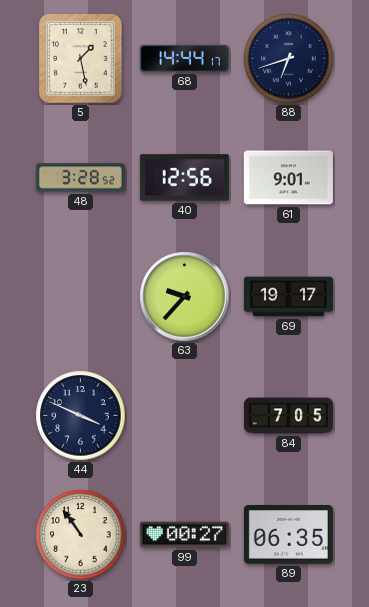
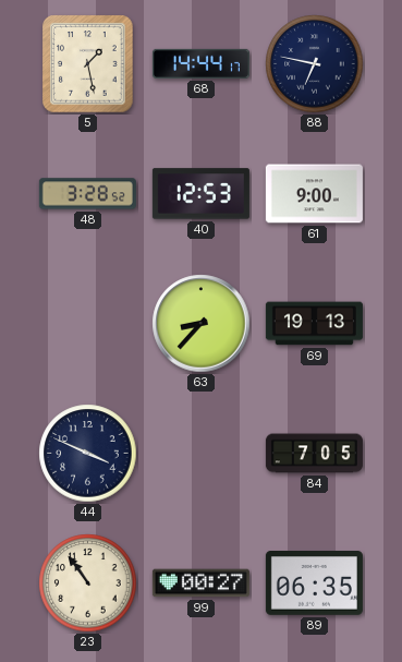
88: 6:42 -> 6:47 (315, 64)
40: 12:56 -> 12:53 (200, 194)
61: 9:01 -> 9:00 (314, 194)
63: 9:37 -> 8:37 (202, 324)
69: 19:17 -> 19:13 (314, 324)
